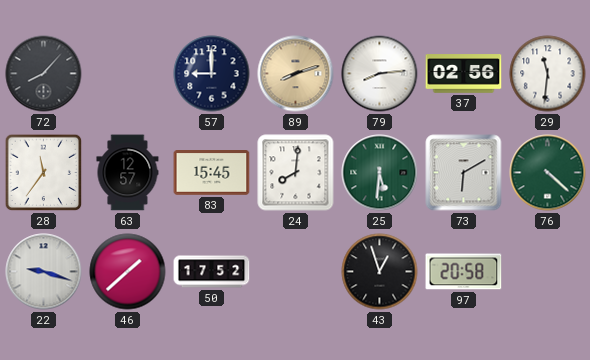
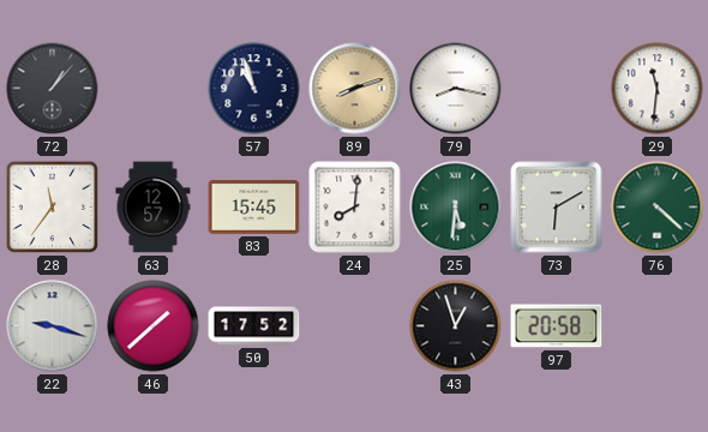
72: 8:07 -> 1:07 (53, 89)
57: 9:00 -> 10:57 (254, 89)
79: 8:14 -> 8:17 (456, 89)
37: 02:56 -> none (464, 74)
